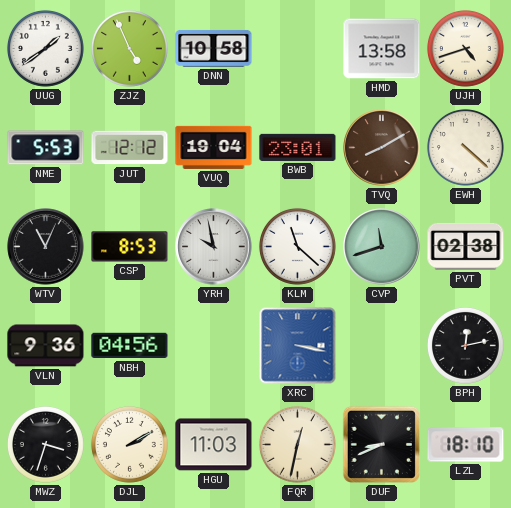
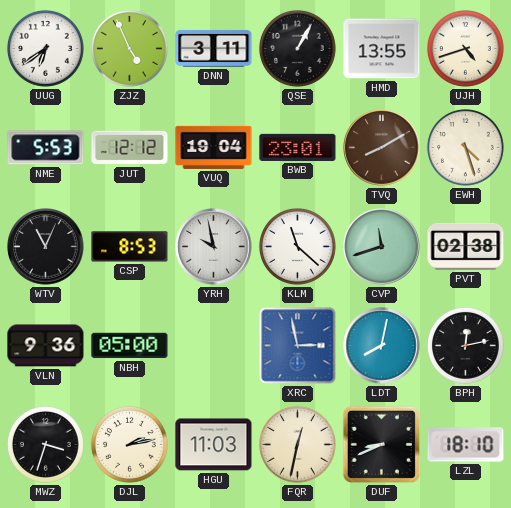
UUG: 1:39 -> 6:39 (45, 48)
DNN: 10:58 -> 3:11 (214, 48)
QSE: none -> 1:05 (297, 48)
HMD: 13:58 -> 13:55 (382, 49)
EWH: 4:22 -> 4:27 (465, 147)
NBH: 04:56 -> 05:00 (130, 346)
XRC: 3:17 -> 2:58 (298, 346)
LDT: none -> 8:02 (382, 346)
DJL: 2:10 -> 2:13 (129, 444)
